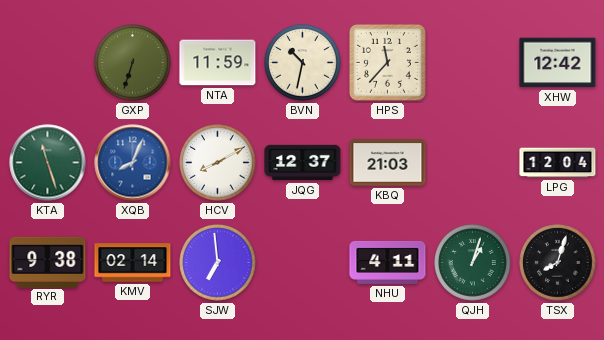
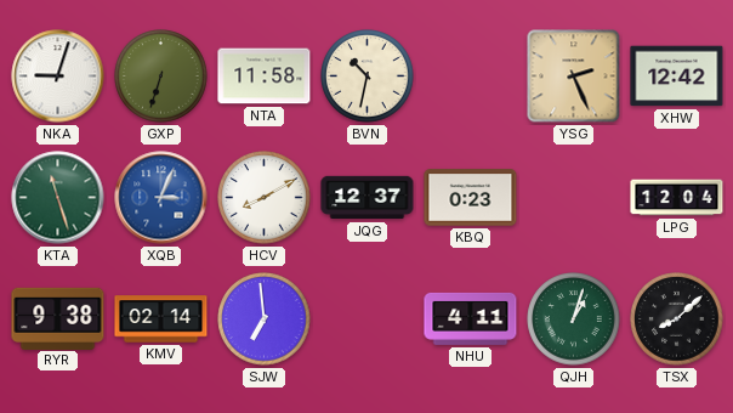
NKA: none -> 9:03 (58, 77)
NTA: 11:59 -> 11:58 (265, 77)
HPS: 11:37 -> none (387, 62)
YSG: none -> 2:26 (574, 77)
XQB: 8:04 -> 3:04 (161, 198)
KBQ: 21:03 -> 0:23 (471, 198)
TSX: 8:03 -> 8:08 (677, 319)
